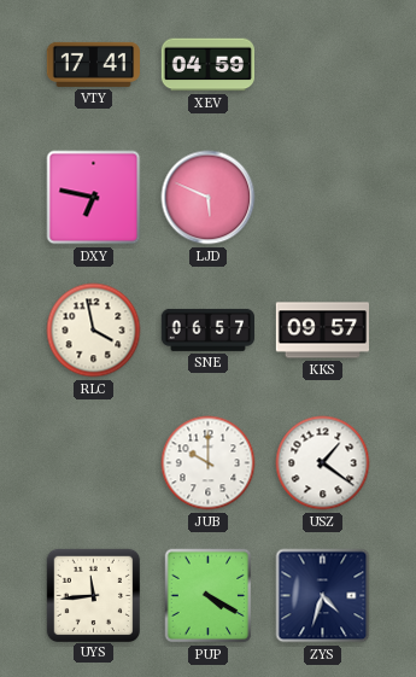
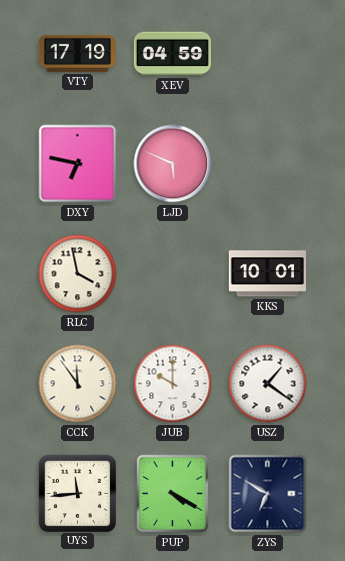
VTY: 17:41 -> 17:19 (77, 53)
SNE: 06:57 -> none (207, 329)
KKS: 09:57 -> 10:01 (267, 274)
CCK: none -> 11:54 (78, 384)
ZYS: 4:33 -> 6:50 (268, 494)
